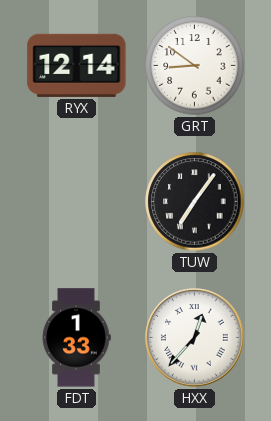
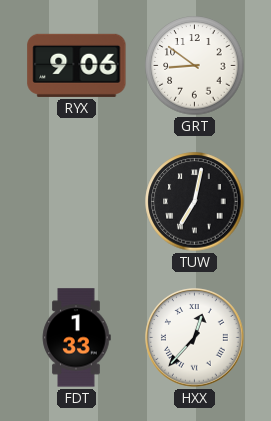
RYX: 12:14 -> 9:06 (77, 65)
TUW: 7:06 -> 7:02 (195, 202)
